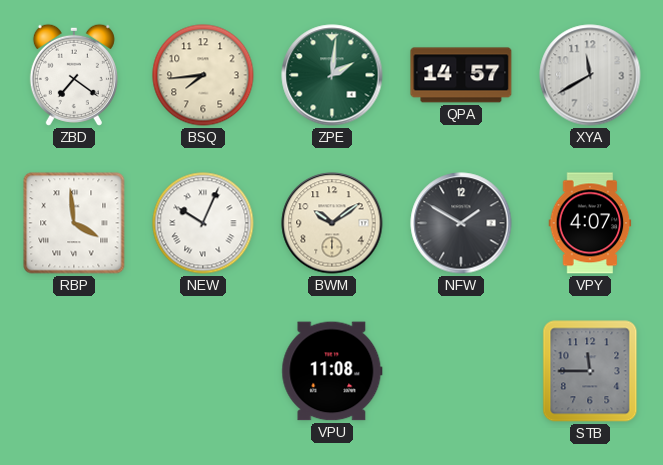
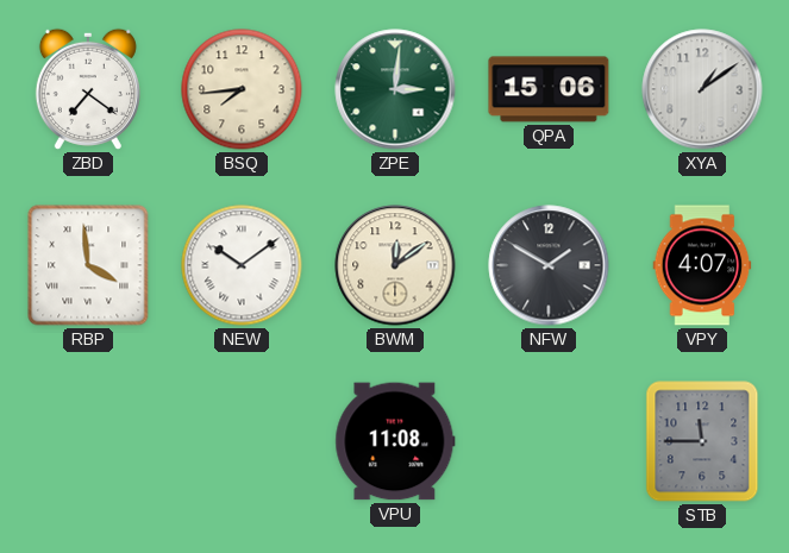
ZPE: 2:01 -> 3:01 (395, 89)
QPA: 14:57 -> 15:06 (549, 89)
XYA: 11:40 -> 1:09 (702, 89)
NEW: 10:04 -> 10:09 (242, 265)
BWM: 10:09 -> 12:09 (395, 265)
